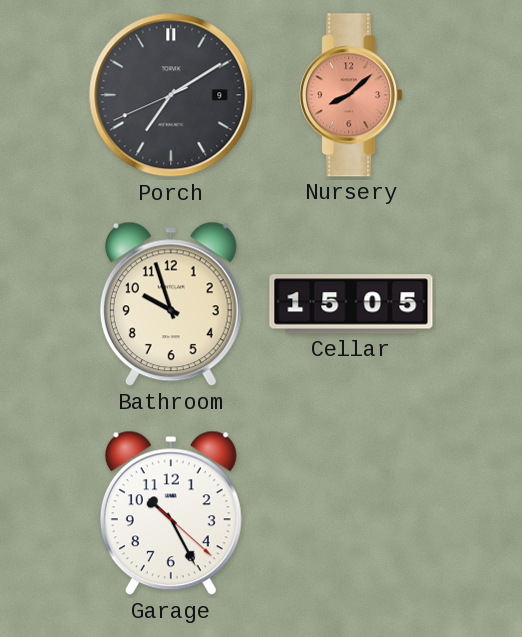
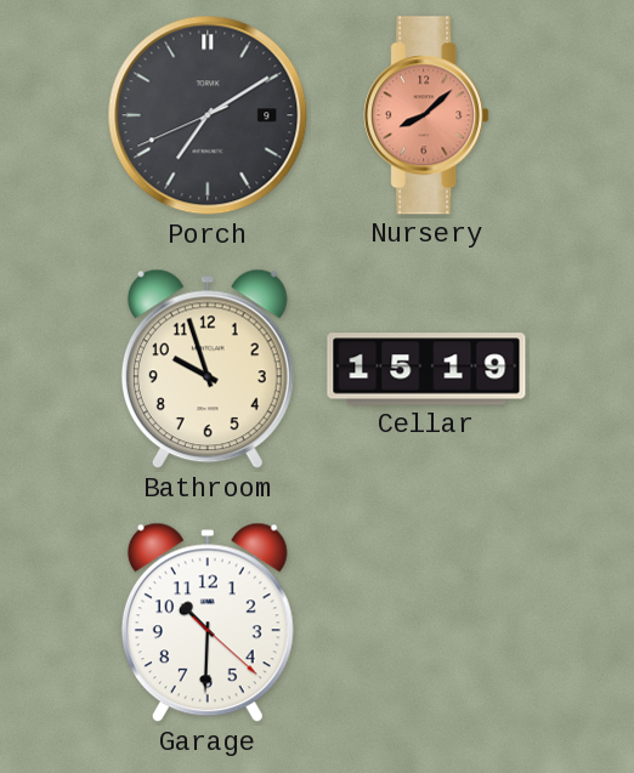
Cellar: 15:05 -> 15:19 (426, 369)
Garage: 10:25 -> 10:30 (208, 623)
